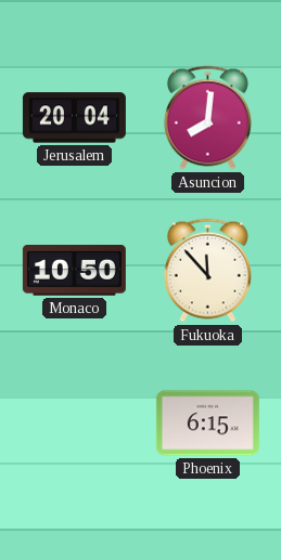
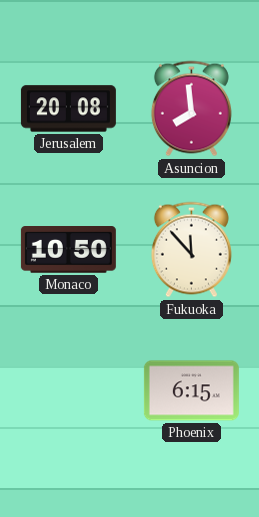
Jerusalem: 20:04 -> 20:08 (68, 109)
Asuncion: 8:01 -> 7:59 (191, 109)
